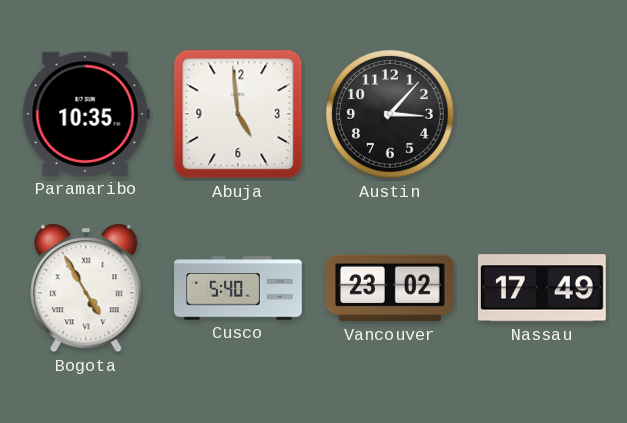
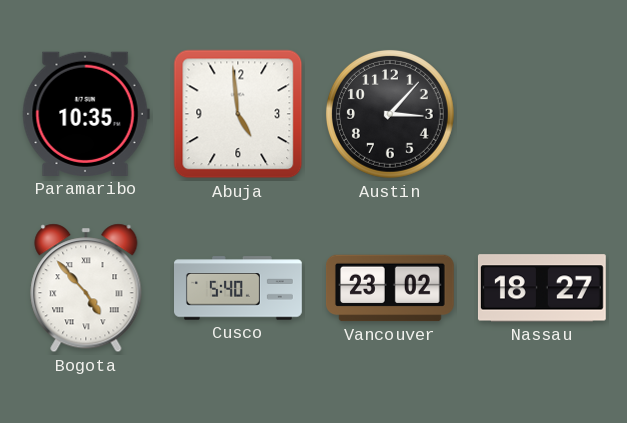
Bogota: 4:55 -> 4:53 (86, 288)
Nassau: 17:49 -> 18:27 (542, 288)
